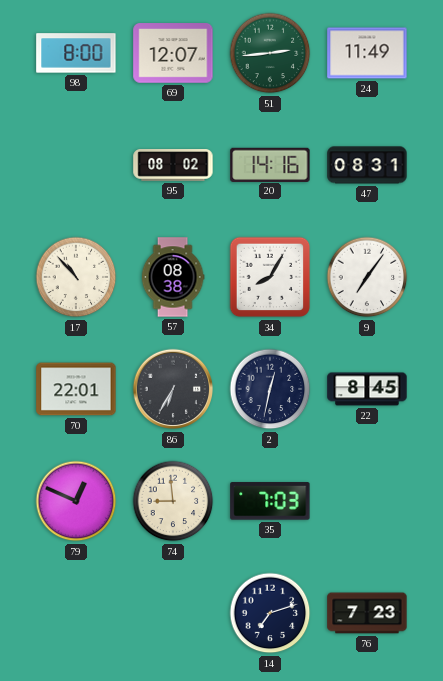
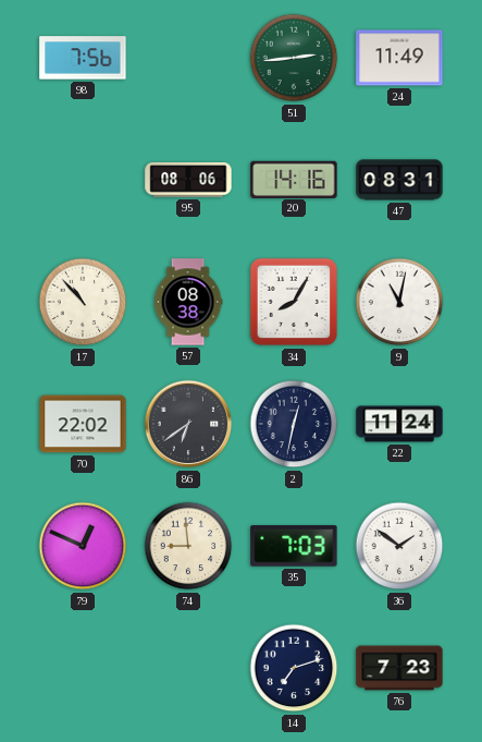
98: 8:00 -> 7:56 (83, 58)
69: 12:07 -> none (173, 53)
95: 08:02 -> 08:06 (188, 180)
9: 7:06 -> 11:02 (399, 302)
70: 22:01 -> 22:02 (83, 424)
86: 6:35 -> 6:39 (188, 424)
22: 8:45 -> 11:24 (399, 424)
36: none -> 1:51 (399, 546)
